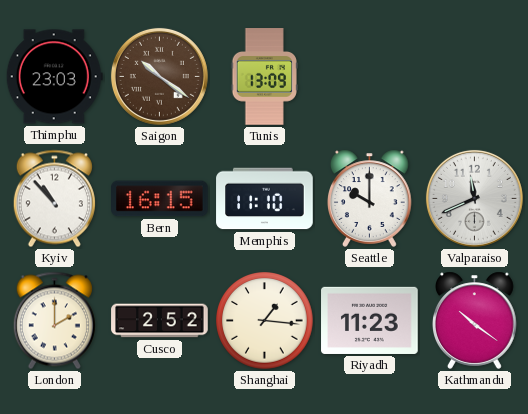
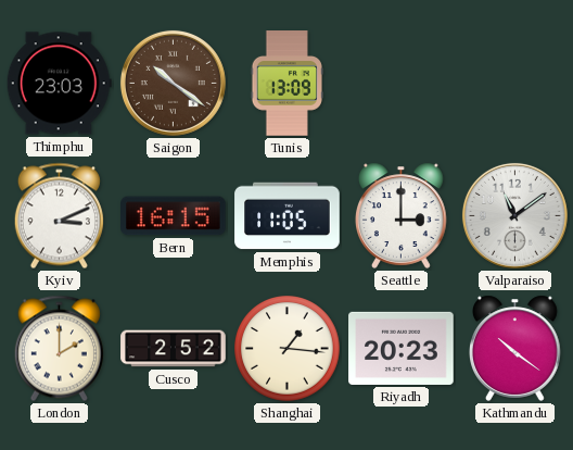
Kyiv: 10:53 -> 3:11 (59, 216)
Memphis: 11:10 -> 11:05 (288, 216)
Seattle: 10:00 -> 3:00 (402, 215)
Valparaiso: 11:41 -> 11:09 (514, 215)
Riyadh: 11:23 -> 20:23 (402, 348)
